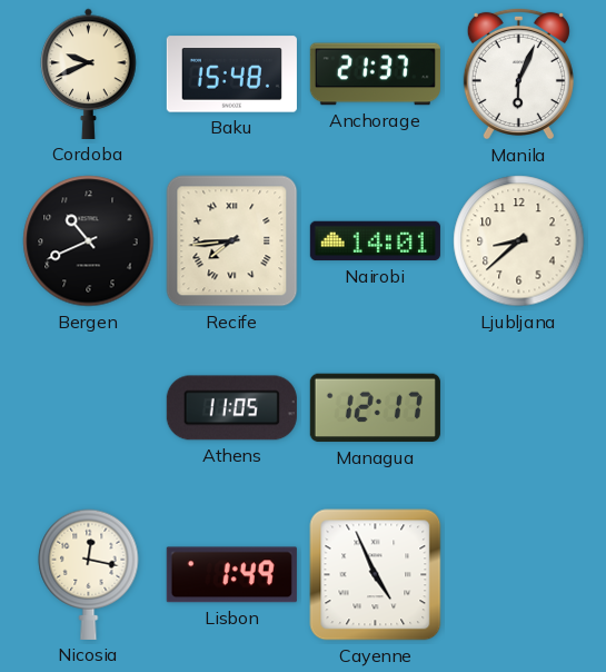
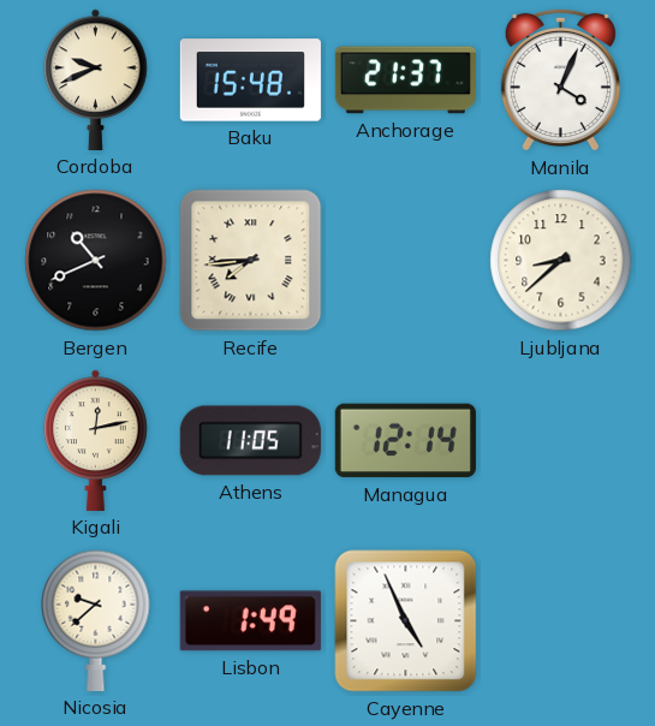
Manila: 6:04 -> 4:04 (560, 79)
Nairobi: 14:01 -> none (375, 241)
Kigali: none -> 12:13 (96, 440)
Managua: 12:17 -> 12:14 (405, 441)
Nicosia: 12:17 -> 9:38 (96, 620)
